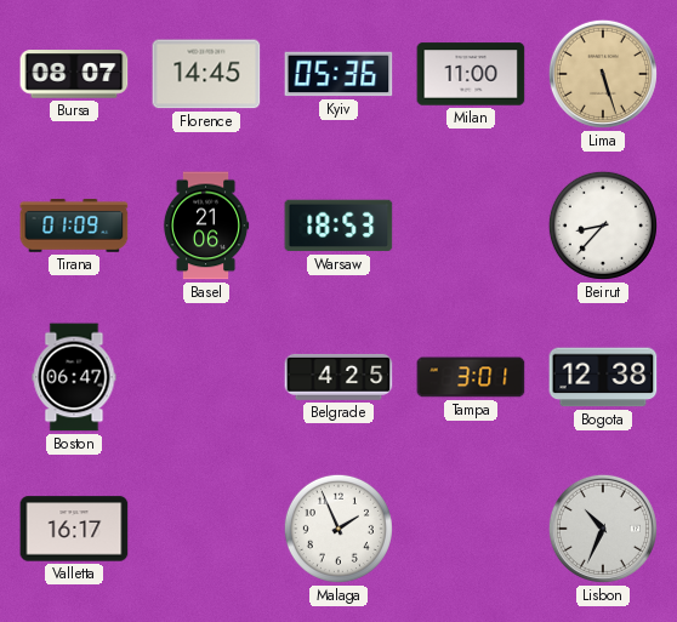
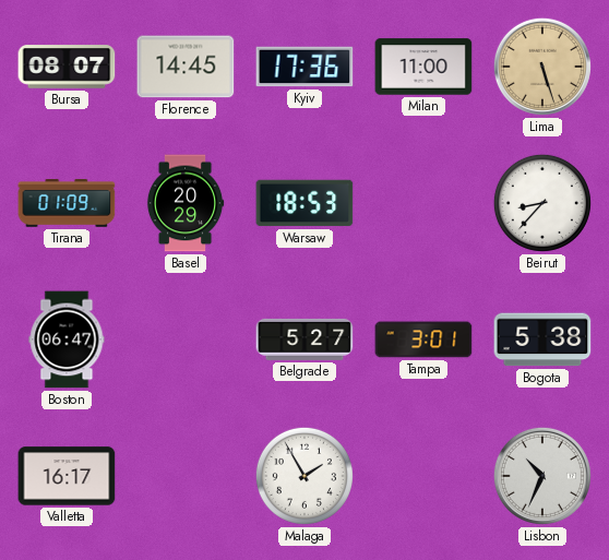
Kyiv: 05:36 -> 17:36 (304, 67)
Basel: 21:06 -> 20:29 (186, 203)
Belgrade: 4:25 -> 5:27 (304, 339)
Bogota: 12:38 -> 5:38 (542, 339)
Malaga: 1:56 -> 1:55 (304, 476)
